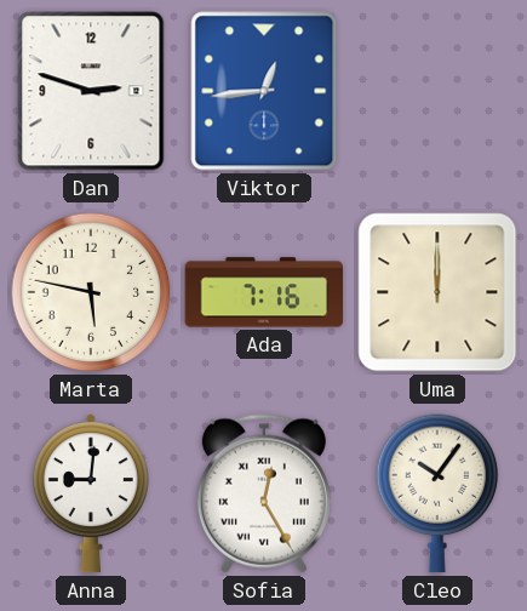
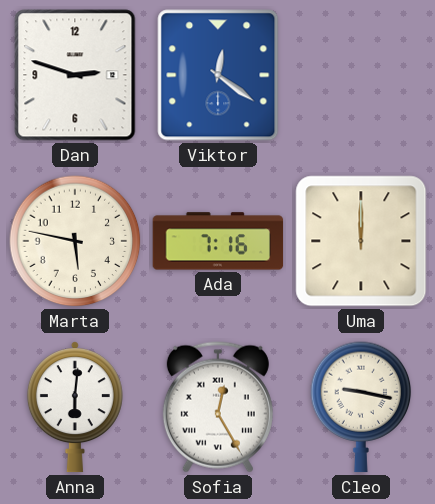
Viktor: 12:44 -> 12:21 (218, 75)
Anna: 9:01 -> 6:01 (75, 407)
Cleo: 10:06 -> 9:17 (361, 407)
